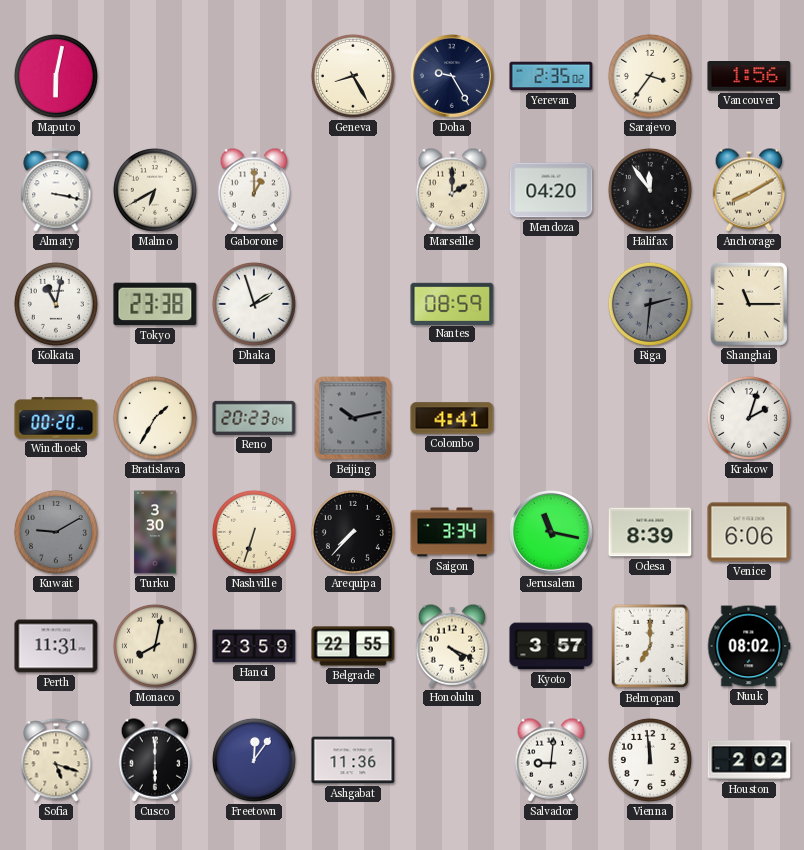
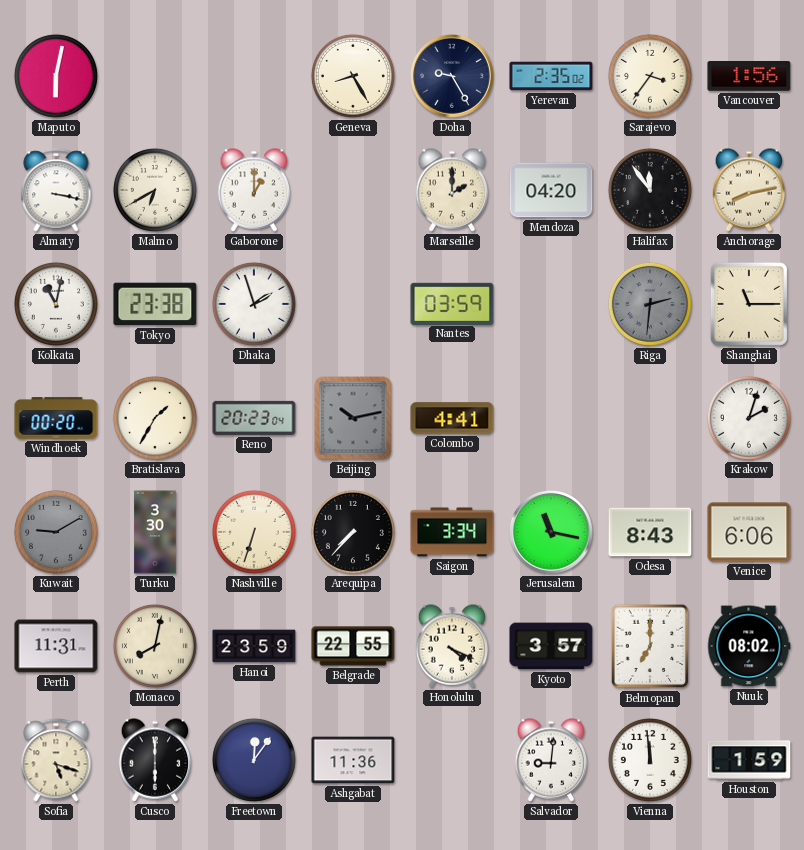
Anchorage: 8:10 -> 8:13 (749, 190)
Nantes: 08:59 -> 03:59 (452, 303)
Odesa: 8:39 -> 8:43 (650, 532)
Houston: 2:02 -> 1:59 (749, 760)
